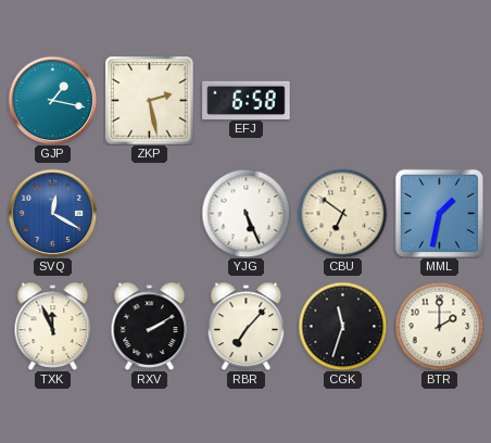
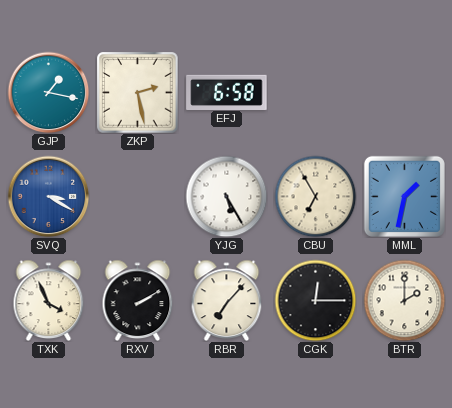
SVQ: 12:20 -> 3:20 (48, 196)
YJG: 5:26 -> 5:25 (226, 196)
CBU: 6:51 -> 6:55 (315, 196)
TXK: 11:56 -> 3:56 (49, 300)
CGK: 11:33 -> 12:15 (315, 300)
